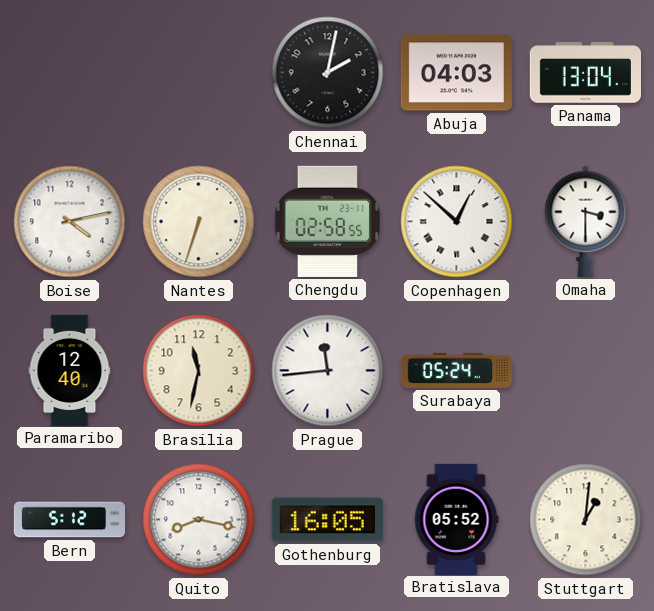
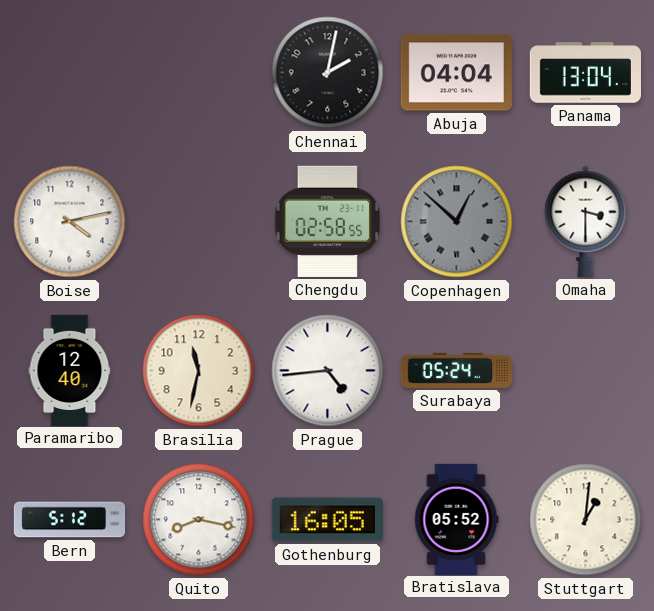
Abuja: 04:03 -> 04:04 (456, 73)
Nantes: 6:33 -> none (199, 222)
Copenhagen dial: white -> grey (457, 222)
Prague: 11:44 -> 4:44 (328, 371)
